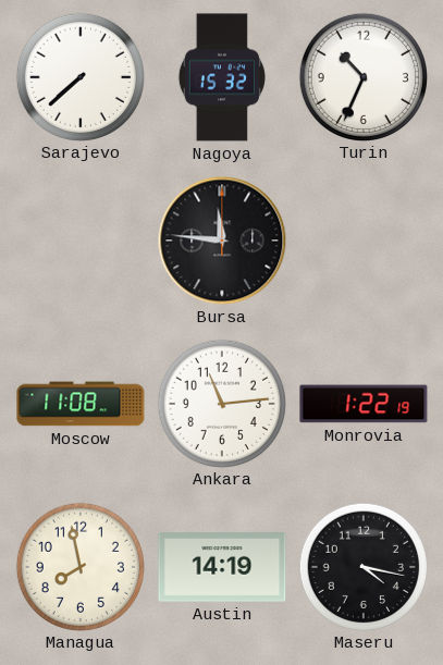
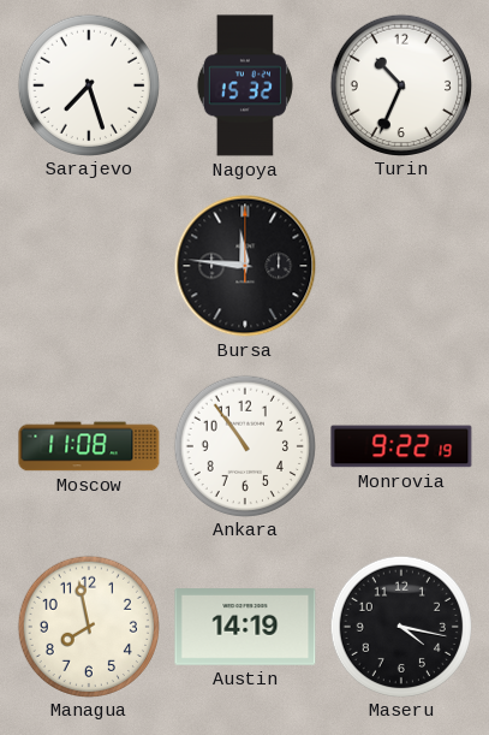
Sarajevo: 7:38 -> 7:27 (88, 84)
Ankara: 11:14 -> 10:54 (244, 445)
Monrovia: 1:22 -> 9:22 (401, 446)
